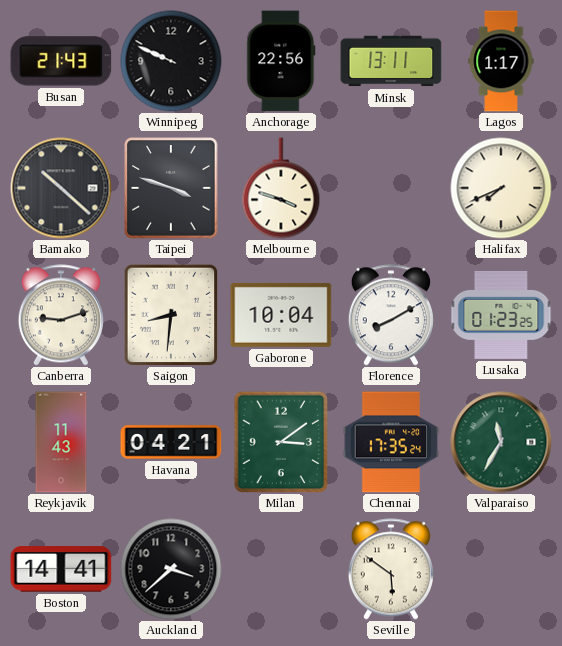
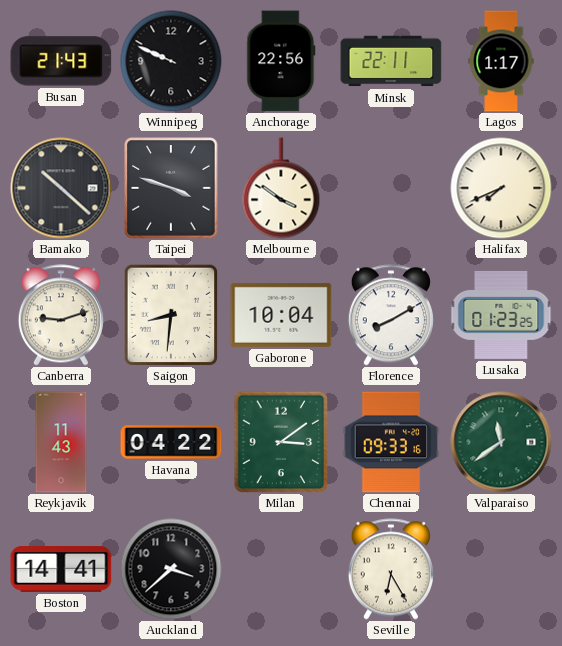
Minsk: 13:11 -> 22:11 (391, 61)
Melbourne: 3:48 -> 3:51 (281, 188)
Havana: 04:21 -> 04:22 (171, 442)
Chennai: 17:35 -> 09:33 (391, 442)
Valparaiso: 11:35 -> 11:39 (501, 442)
Seville: 5:51 -> 6:25 (391, 569)
